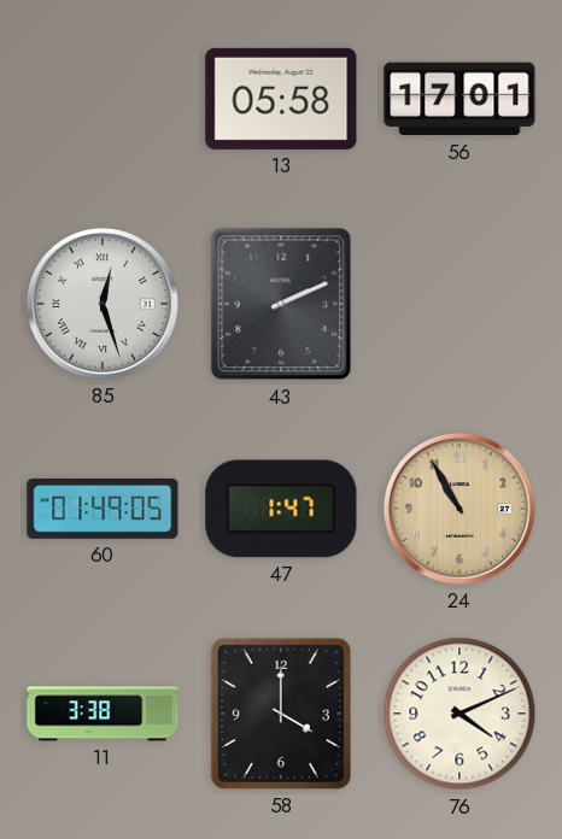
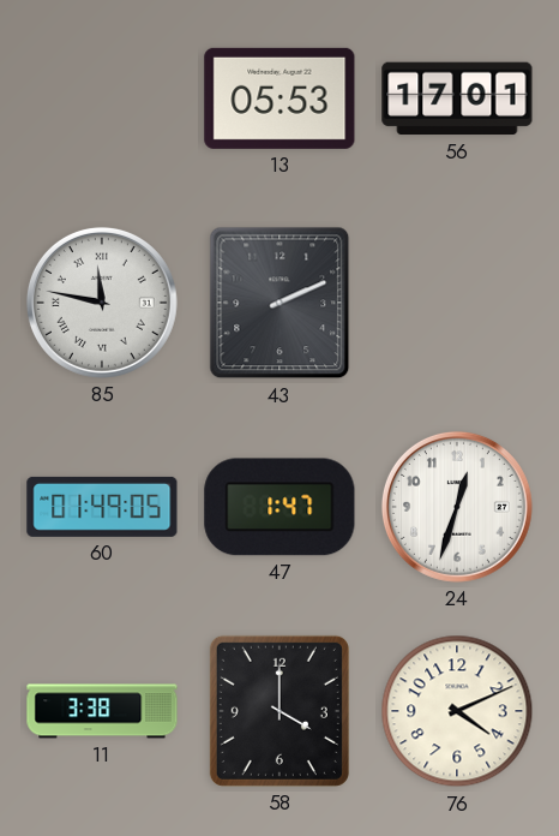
13: 05:58 -> 05:53 (279, 98)
85: 12:27 -> 11:47 (102, 303)
24: 10:55 -> 12:33 (457, 507)
24 dial: champagne -> white (457, 507)
